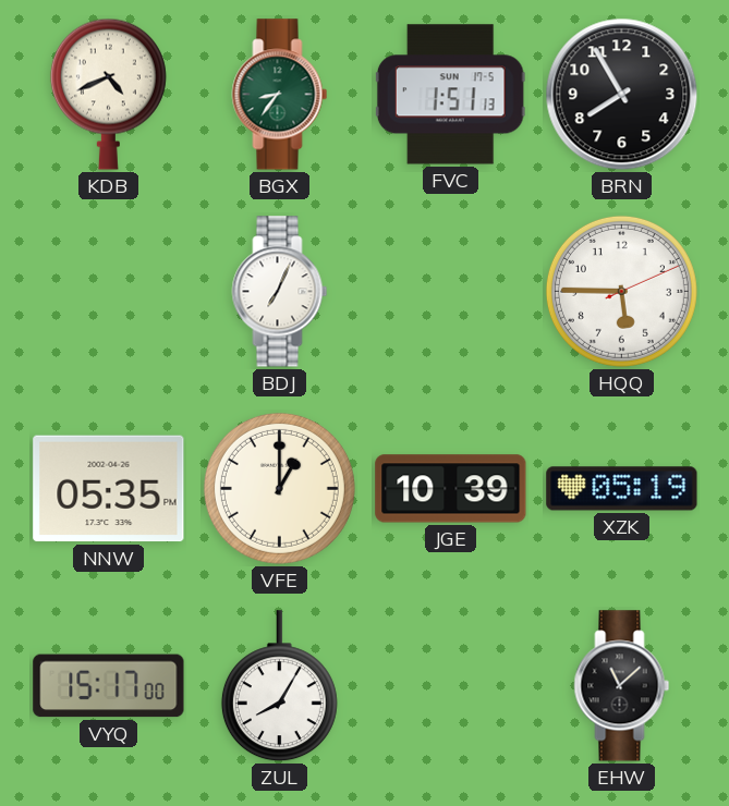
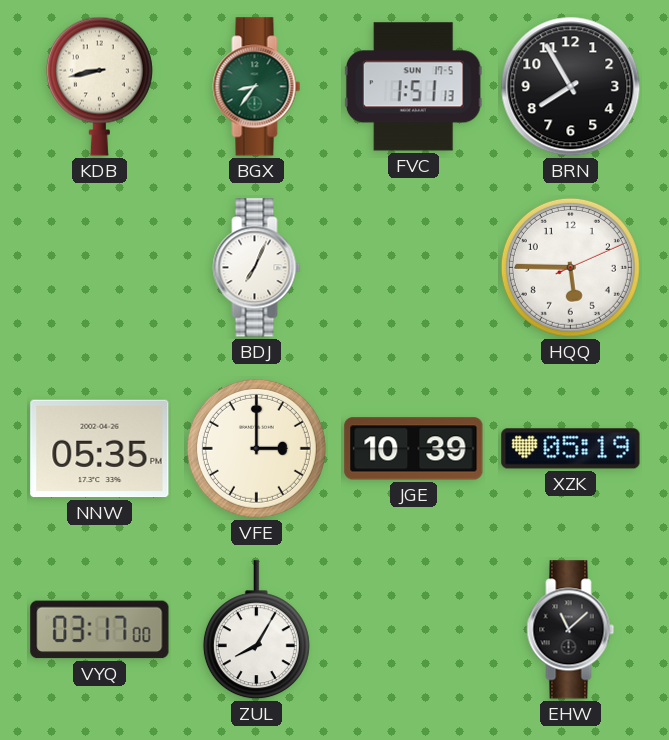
KDB: 4:41 -> 8:43 (99, 86)
VFE: 1:00 -> 3:00 (256, 448)
VYQ: 15:17 -> 03:17 (100, 630)
